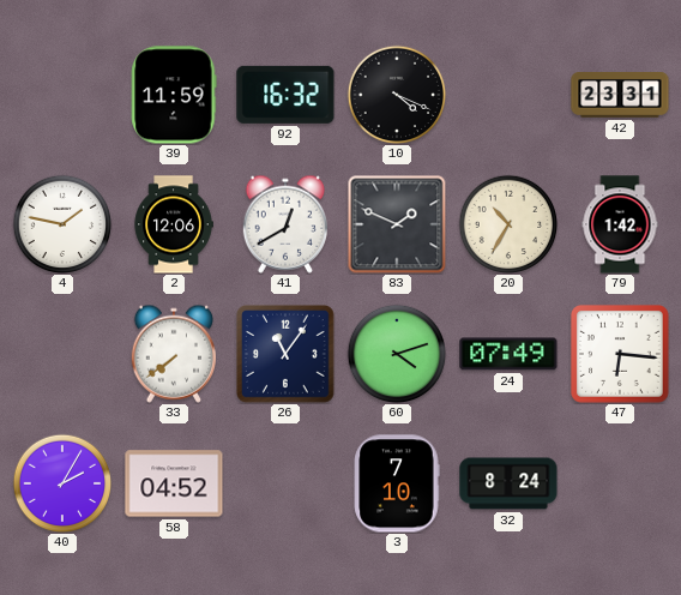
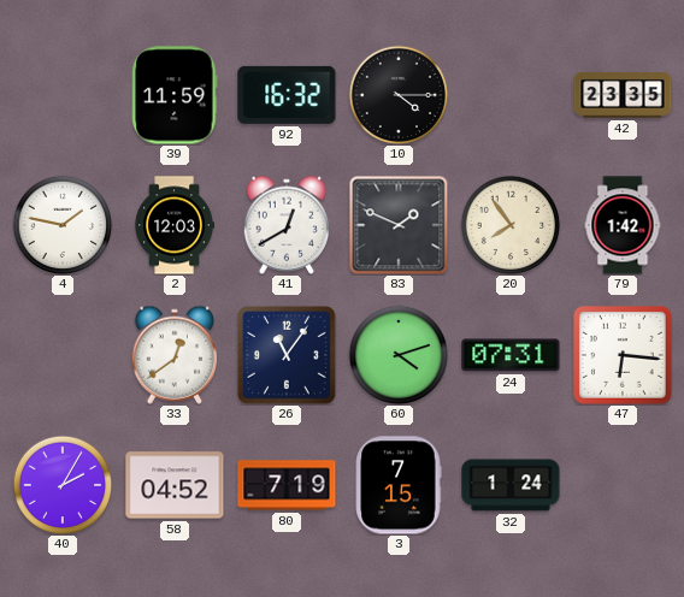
10: 4:19 -> 4:15 (399, 95)
42: 23:31 -> 23:35 (623, 96)
2: 12:06 -> 12:03 (175, 225)
20: 10:35 -> 7:54 (511, 225)
33: 7:39 -> 12:39 (173, 355)
24: 07:49 -> 07:31 (511, 355)
80: none -> 7:19 (287, 485)
3: 7:10 -> 7:15 (399, 485)
32: 8:24 -> 1:24 (511, 485)
